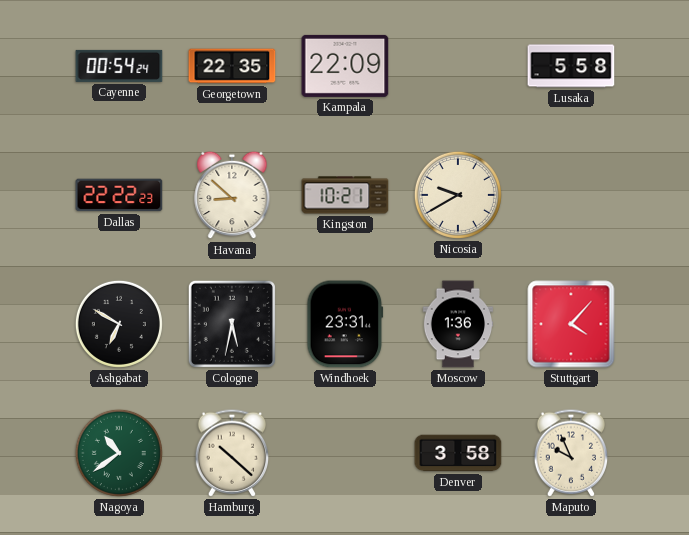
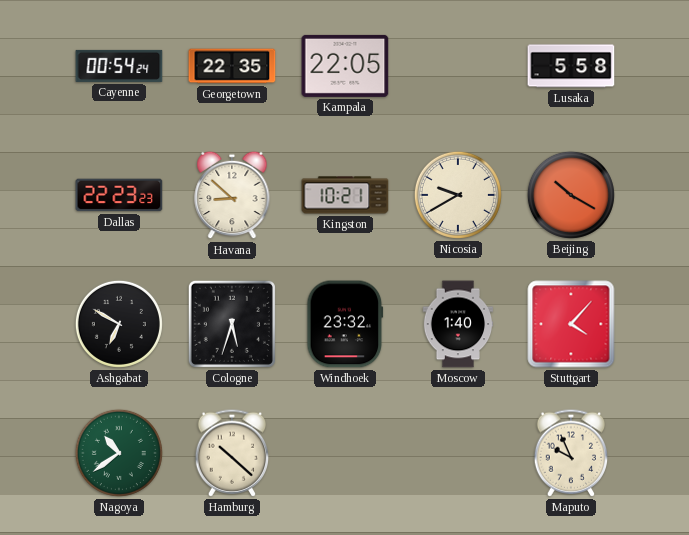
Kampala: 22:09 -> 22:05 (345, 66)
Dallas: 22:22 -> 22:23 (119, 195)
Beijing: none -> 10:20 (571, 195)
Cologne: 5:32 -> 5:33 (232, 324)
Windhoek: 23:31 -> 23:32 (345, 324)
Moscow: 1:36 -> 1:40 (458, 324)
Denver: 3:58 -> none (458, 453)
